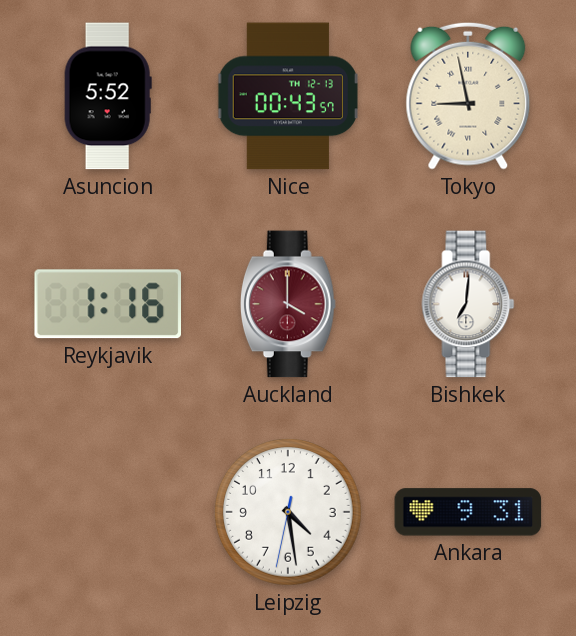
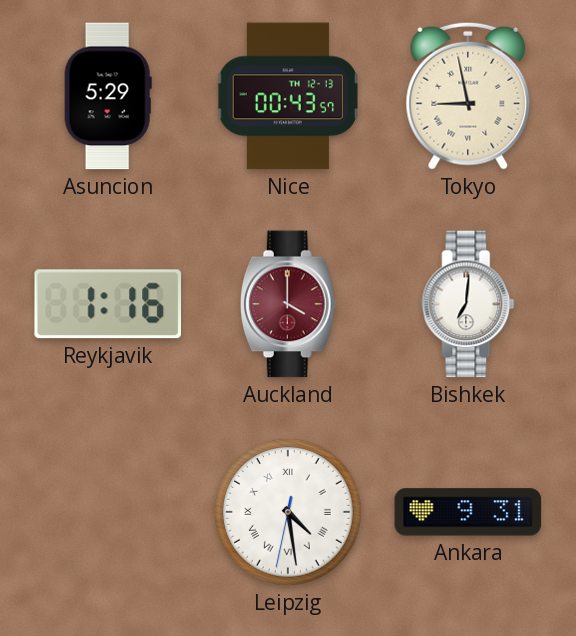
Asuncion: 5:52 -> 5:29 (108, 96)
Leipzig numerals: Arabic -> Roman (289, 513)
